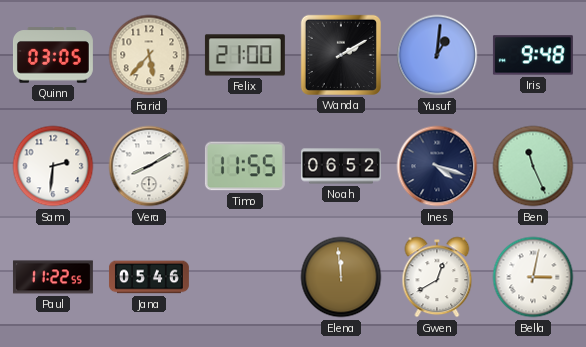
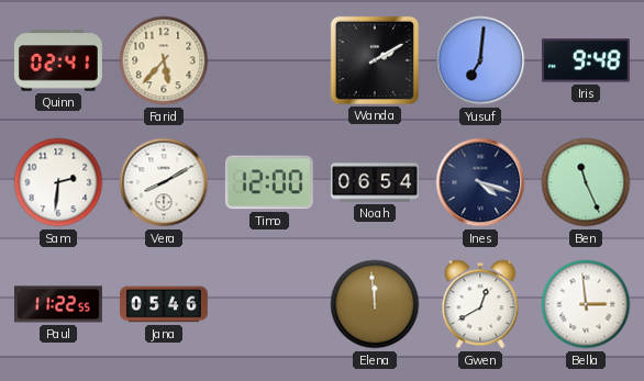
Quinn: 03:05 -> 02:41 (58, 60)
Felix: 21:00 -> none (245, 55)
Yusuf: 1:01 -> 7:01 (480, 60)
Timo: 11:55 -> 12:00 (269, 182)
Noah: 06:52 -> 06:54 (375, 182)
Bella: 3:02 -> 2:59 (586, 304)
